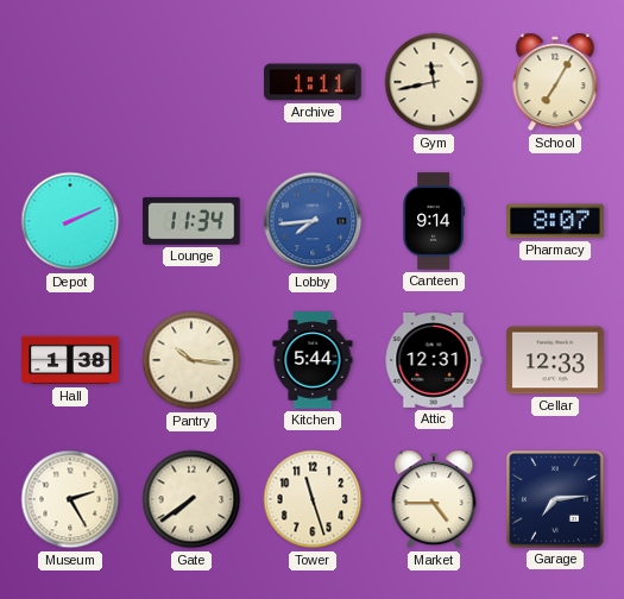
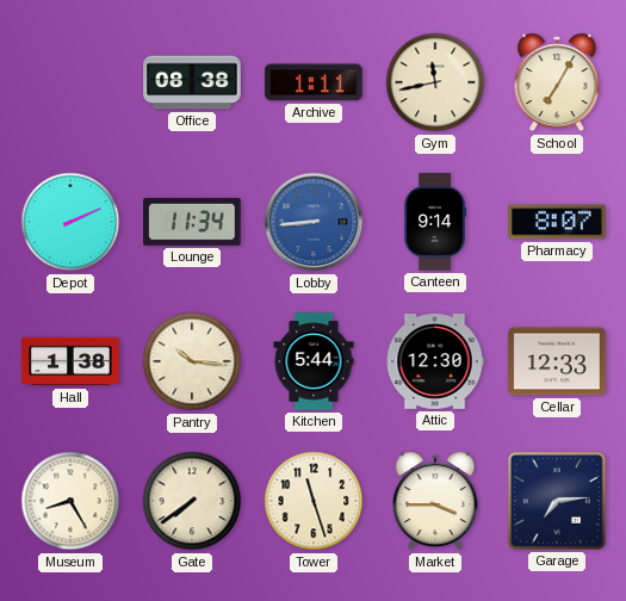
Office: none -> 08:38 (192, 82)
Lobby: 7:44 -> 8:44 (314, 222)
Attic: 12:31 -> 12:30 (435, 363)
Museum: 2:25 -> 8:25 (70, 501)
Market: 4:45 -> 3:45 (435, 501)
